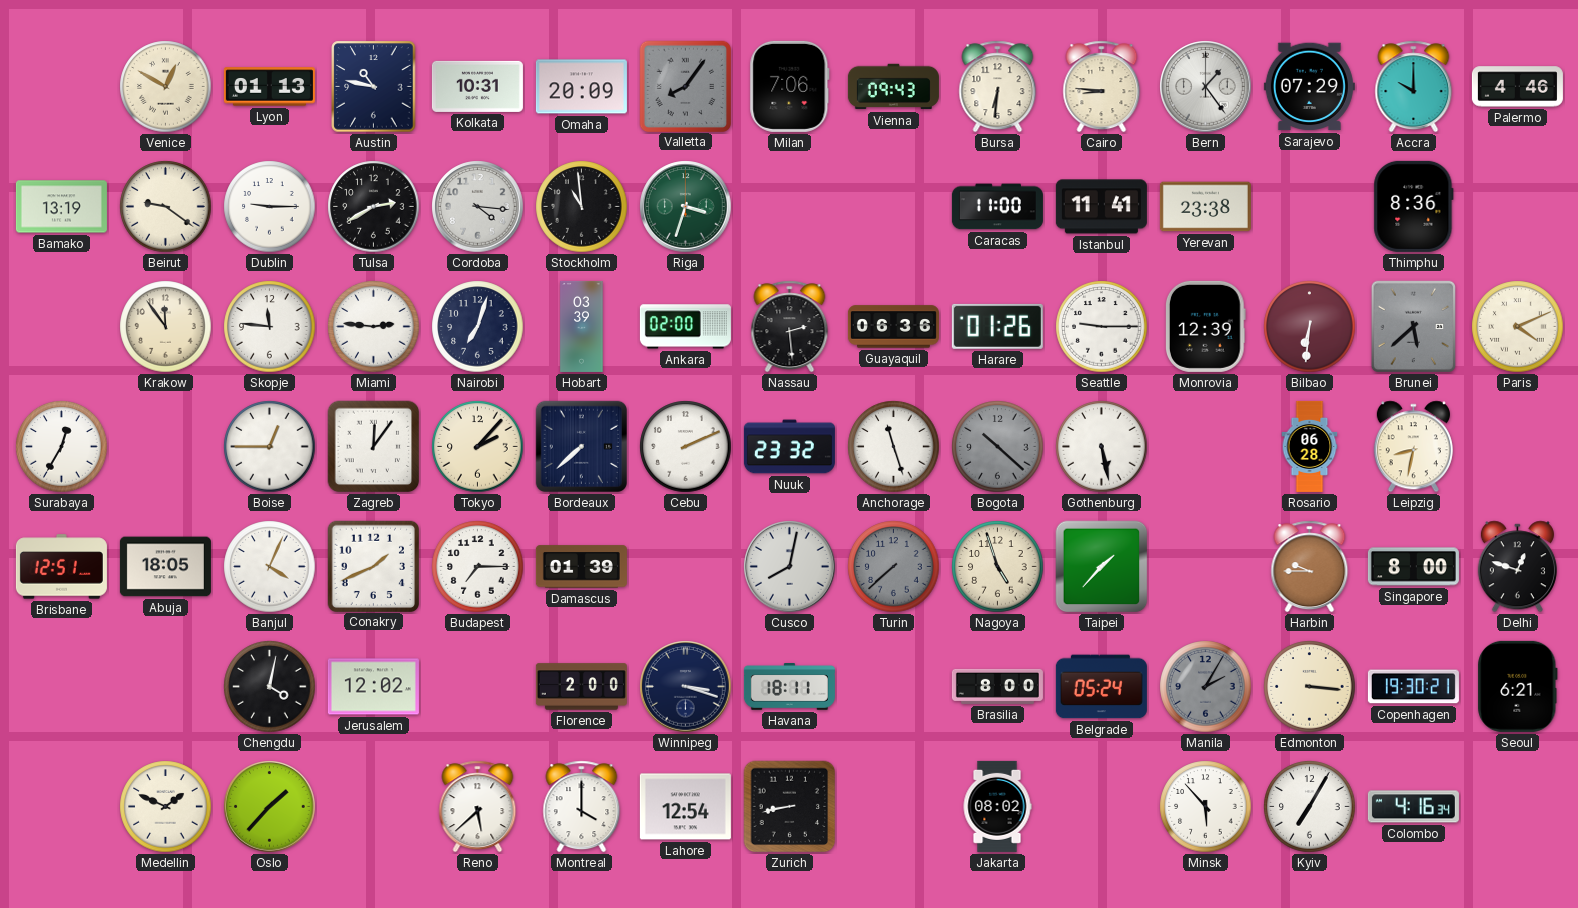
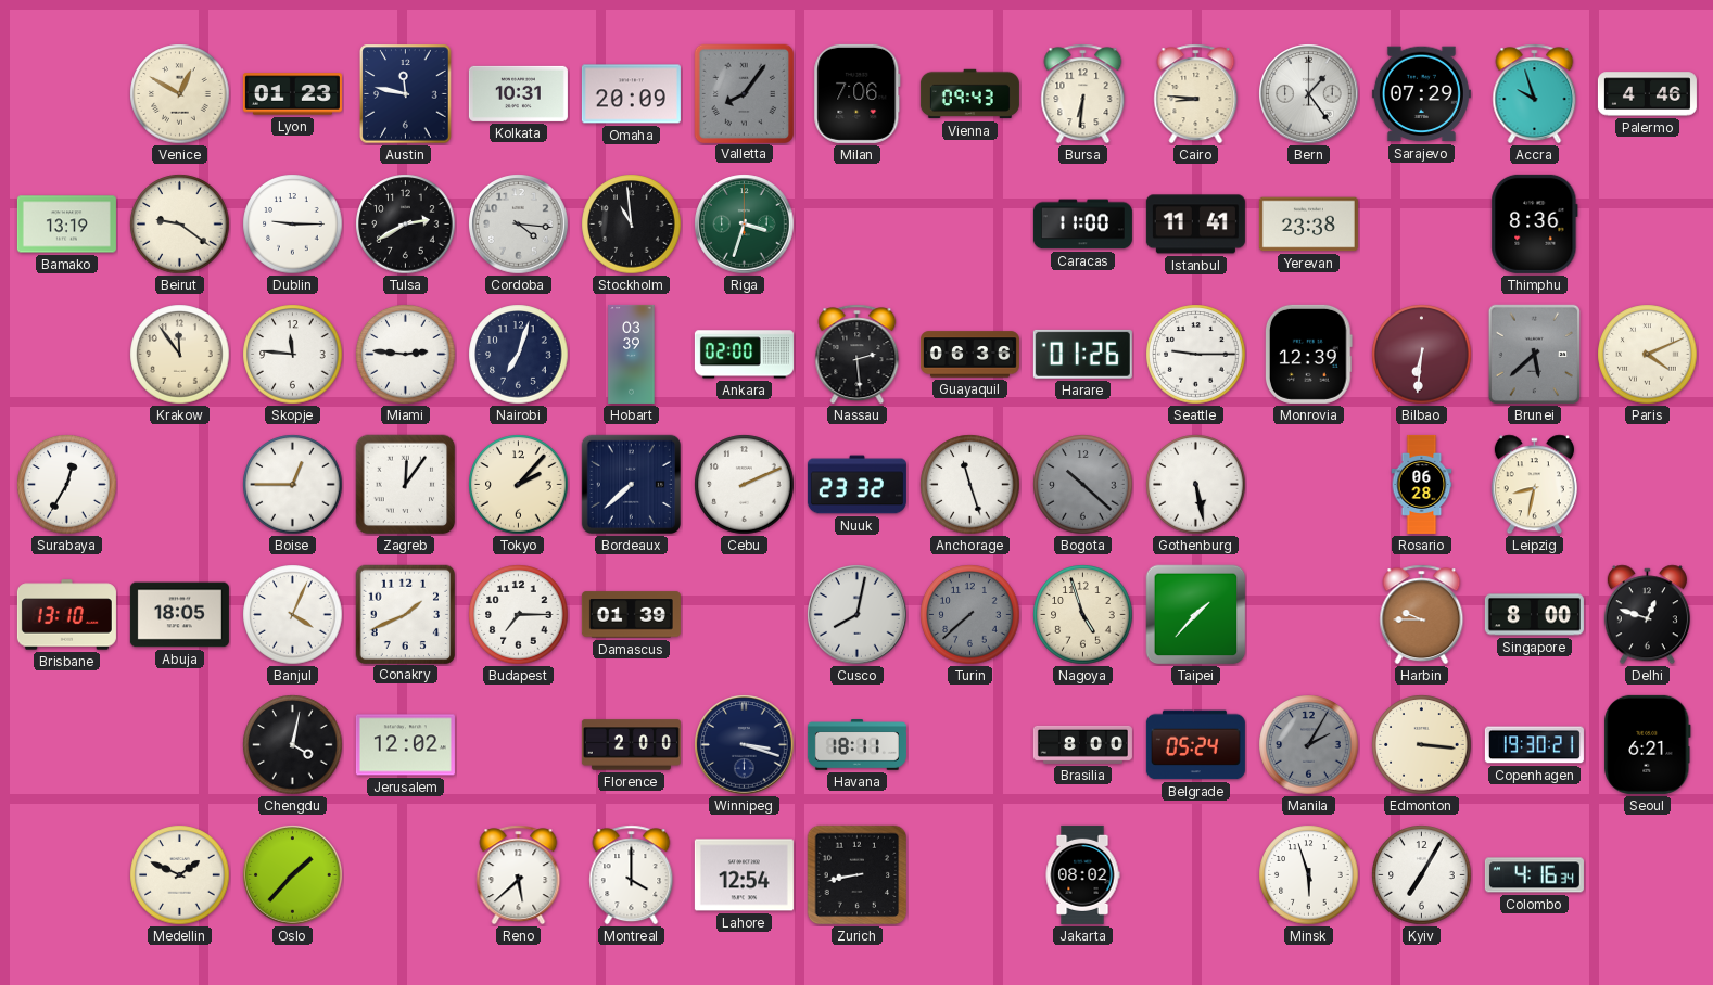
Lyon: 01:13 -> 01:23 (292, 94)
Austin: 10:47 -> 11:47 (406, 94)
Accra: 10:00 -> 9:57 (1535, 94)
Brisbane: 12:51 -> 13:10 (66, 615)
Minsk: 5:53 -> 5:57 (1309, 875)
